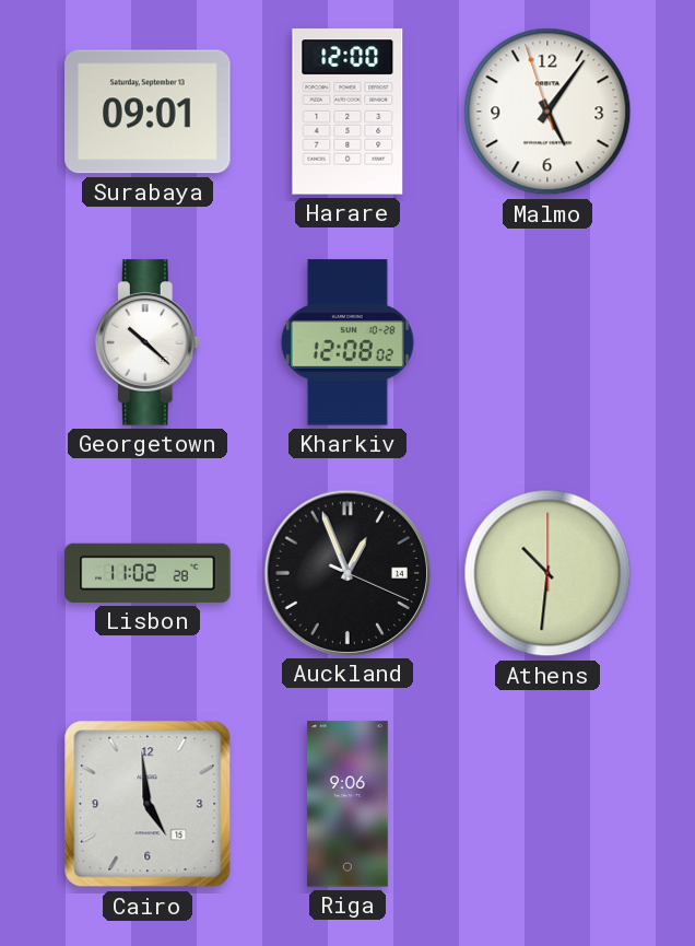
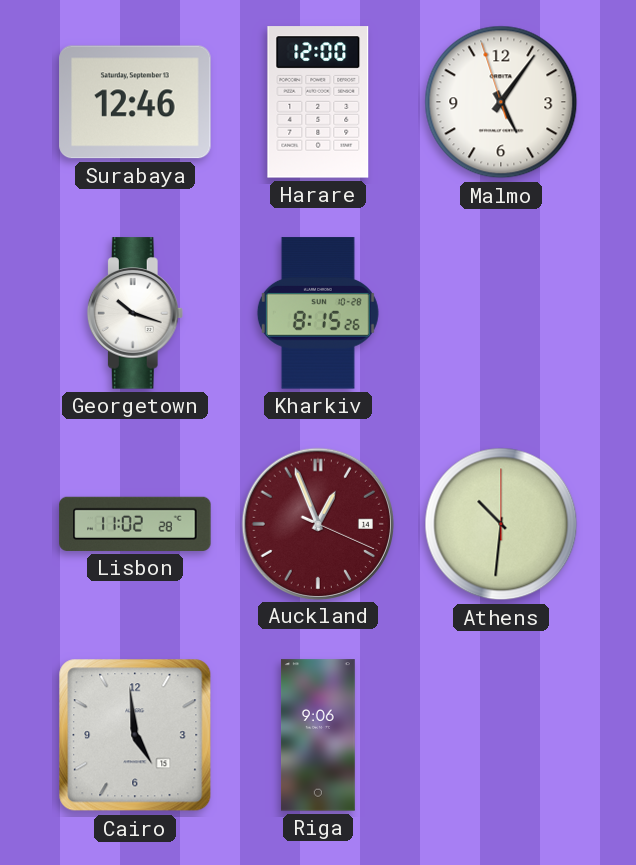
Surabaya: 09:01 -> 12:46 (135, 102)
Georgetown: 10:22 -> 10:18 (135, 313)
Kharkiv: 12:08 -> 8:15 (318, 313)
Auckland dial: black -> burgundy (317, 523)
